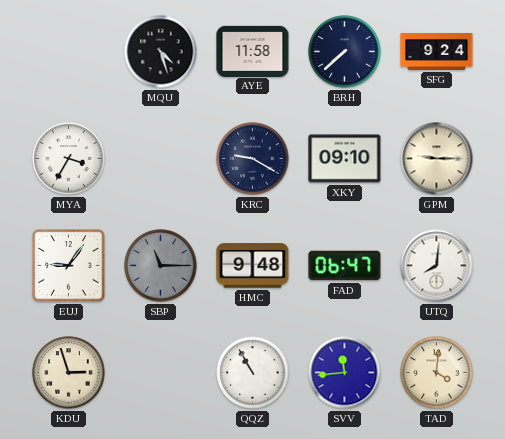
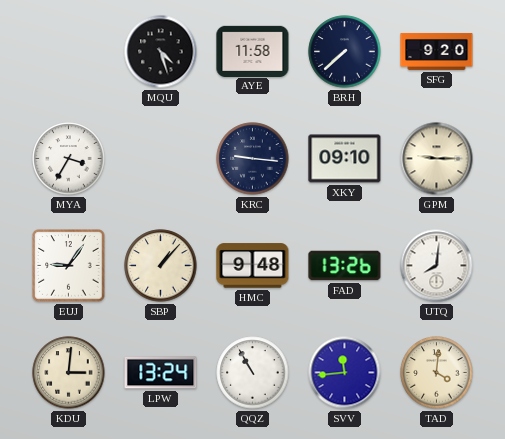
SFG: 9:24 -> 9:20 (437, 51)
KRC: 9:20 -> 9:16 (253, 159)
SBP: 11:15 -> 1:07 (161, 266)
SBP dial: grey -> cream (161, 266)
FAD: 06:47 -> 13:26 (345, 266)
KDU: 2:57 -> 3:01 (69, 373)
LPW: none -> 13:24 (161, 373)
